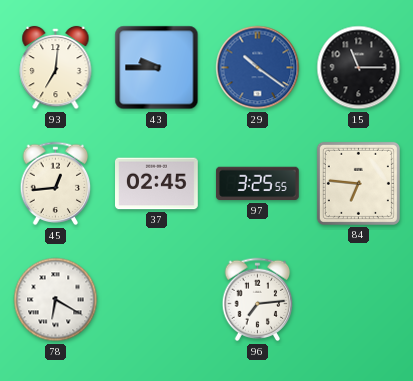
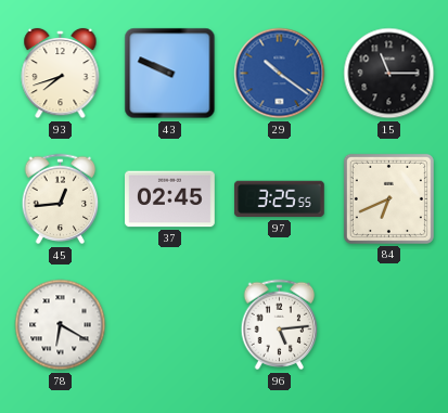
93: 7:01 -> 7:42 (61, 74)
43: 9:45 -> 9:49 (170, 74)
84: 6:46 -> 6:41 (388, 198)
96: 7:14 -> 5:14 (280, 325)
